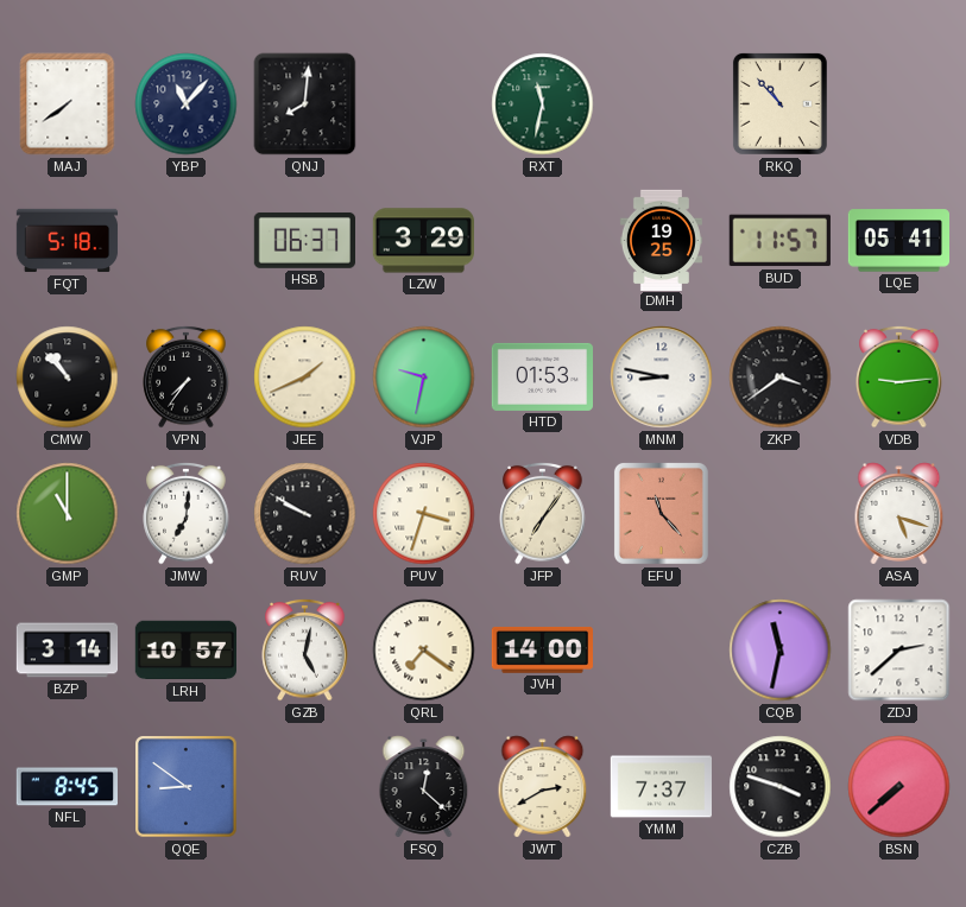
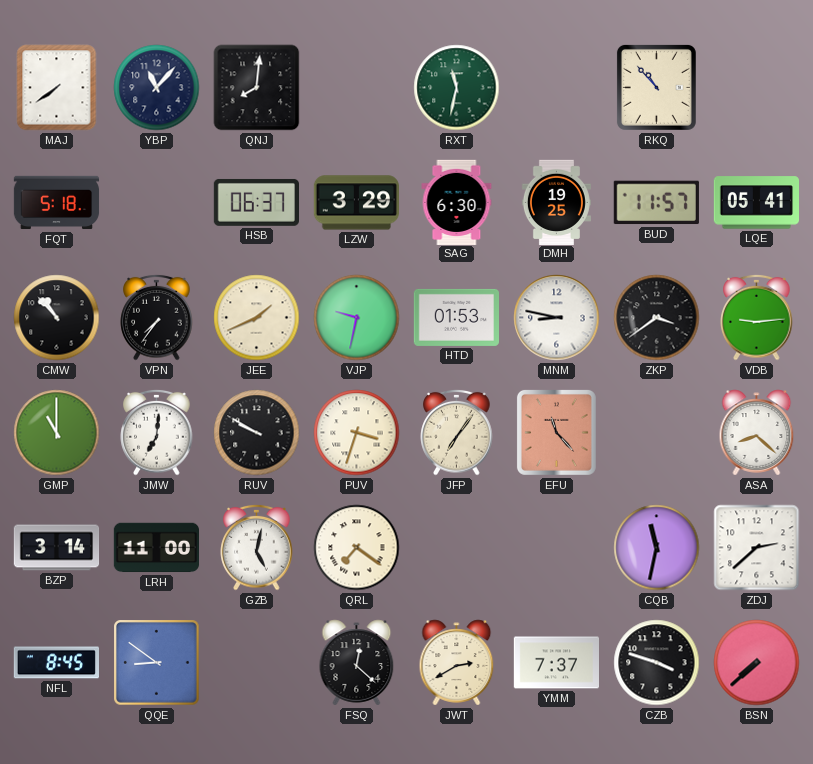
SAG: none -> 6:30 (457, 202)
ASA: 5:18 -> 8:22 (757, 433)
LRH: 10:57 -> 11:00 (156, 548)
JVH: 14:00 -> none (542, 651)
